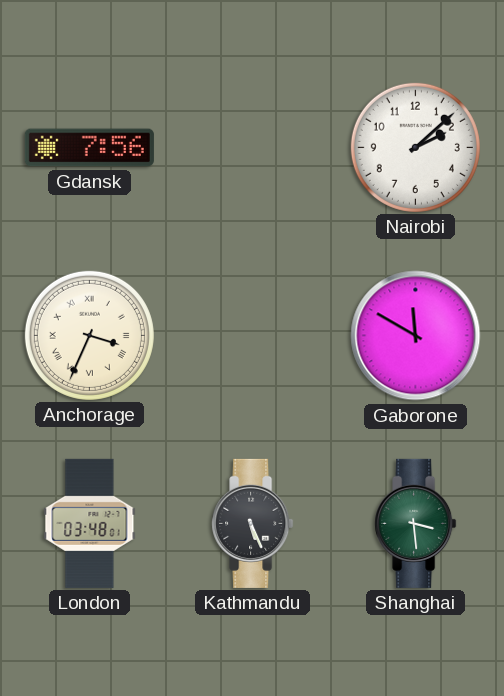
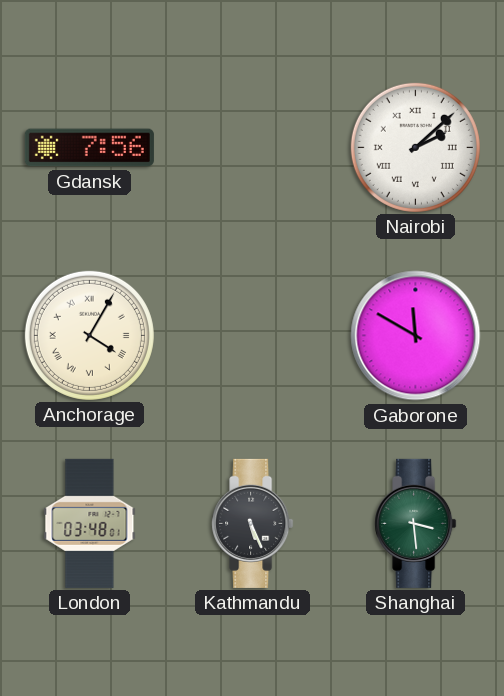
Nairobi numerals: Arabic -> Roman (415, 147)
Anchorage: 3:34 -> 4:05 (89, 335)
